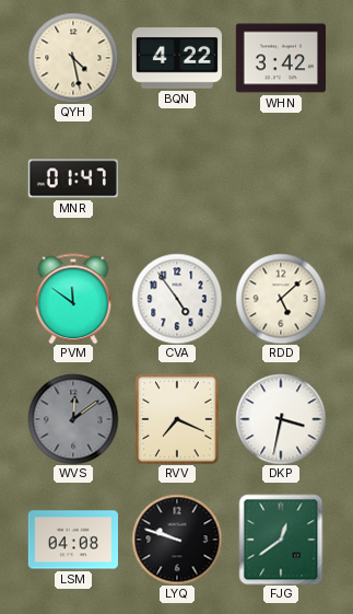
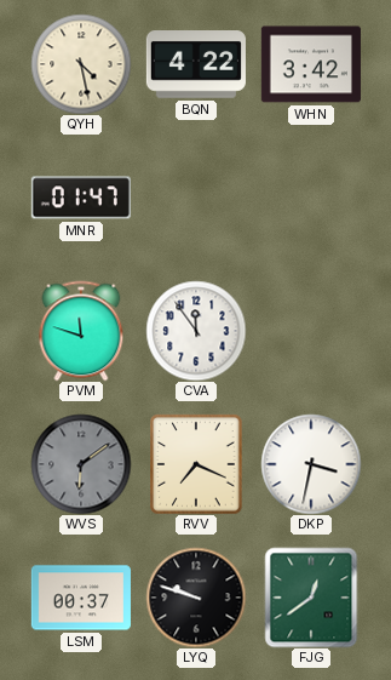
PVM: 11:51 -> 11:48 (81, 331)
CVA: 4:54 -> 11:54 (196, 331)
RDD: 5:08 -> none (281, 299)
WVS: 12:09 -> 6:09 (81, 464)
LSM: 04:08 -> 00:37 (81, 598)
